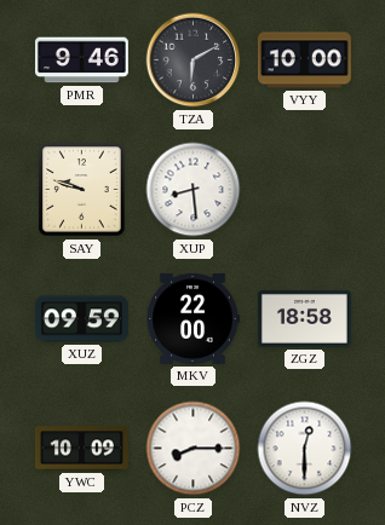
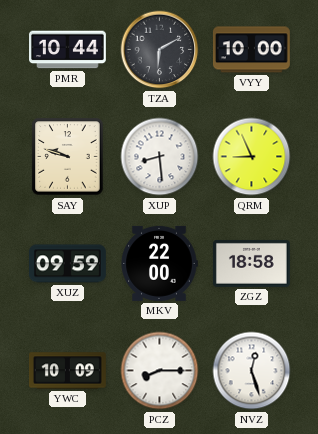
PMR: 9:46 -> 10:44 (68, 50)
QRM: none -> 8:56 (252, 157)
NVZ: 12:30 -> 12:27 (252, 371)
